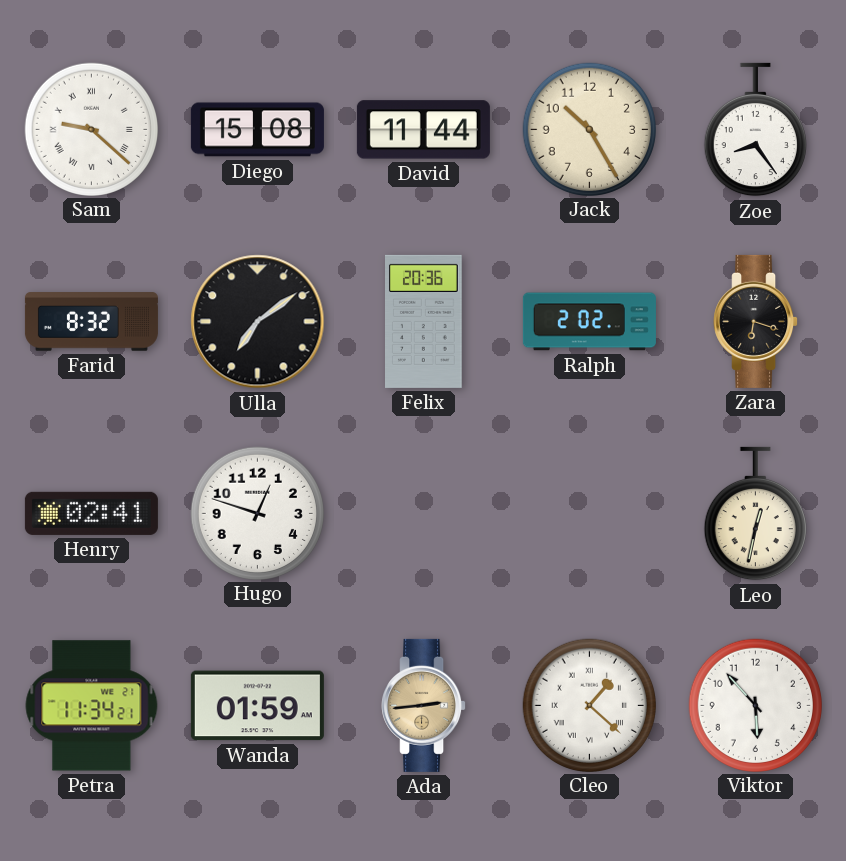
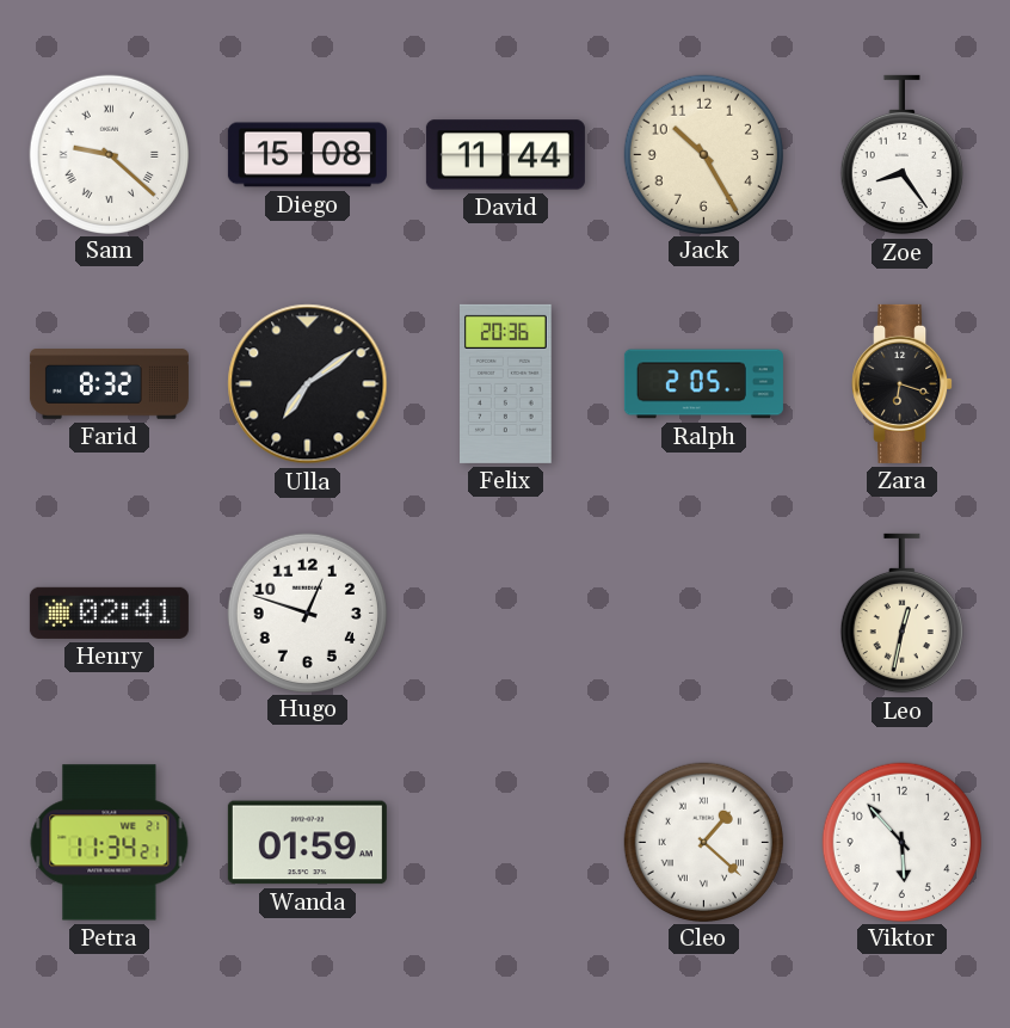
Ralph: 2:02 -> 2:05 (703, 384)
Ada: 2:44 -> none (424, 705)
